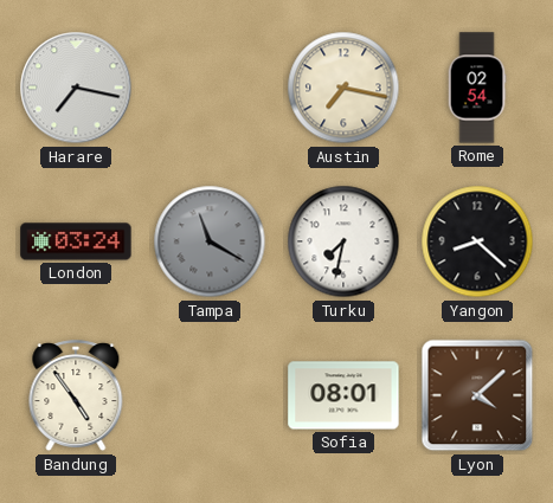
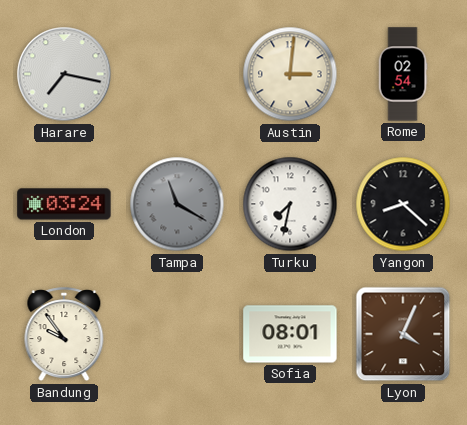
Austin: 7:17 -> 3:01 (290, 74)
Bandung: 4:54 -> 9:54 (64, 335)
Lyon: 4:08 -> 4:04 (403, 334)
